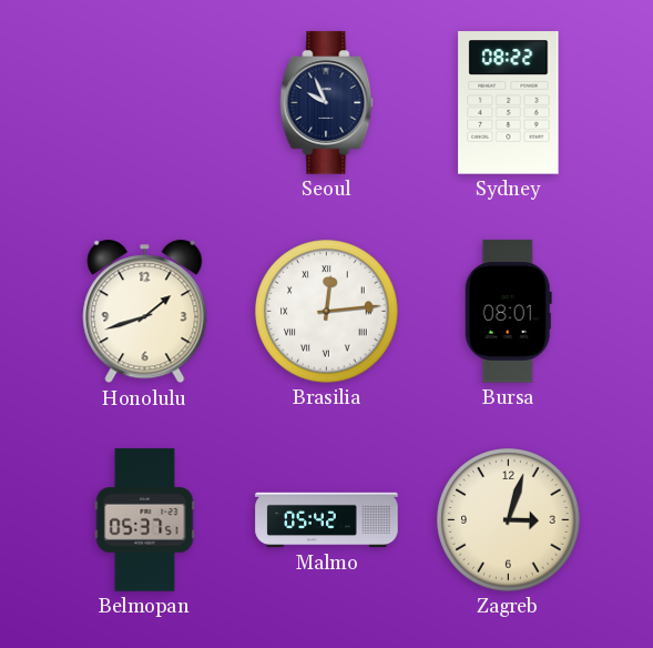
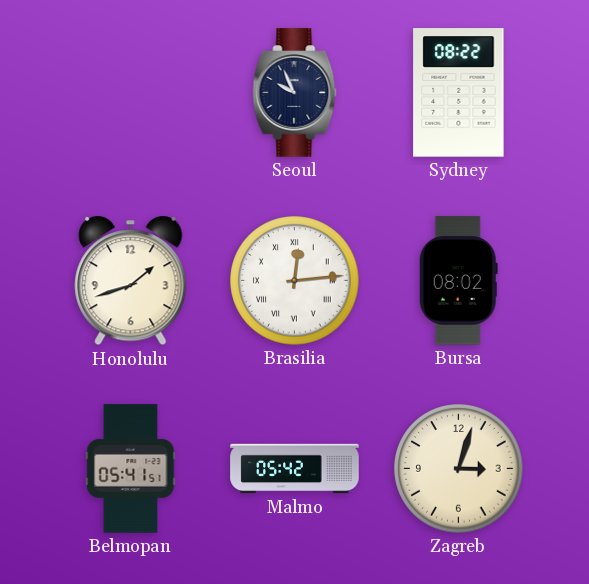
Bursa: 08:01 -> 08:02 (458, 281)
Belmopan: 05:37 -> 05:41 (131, 469)
